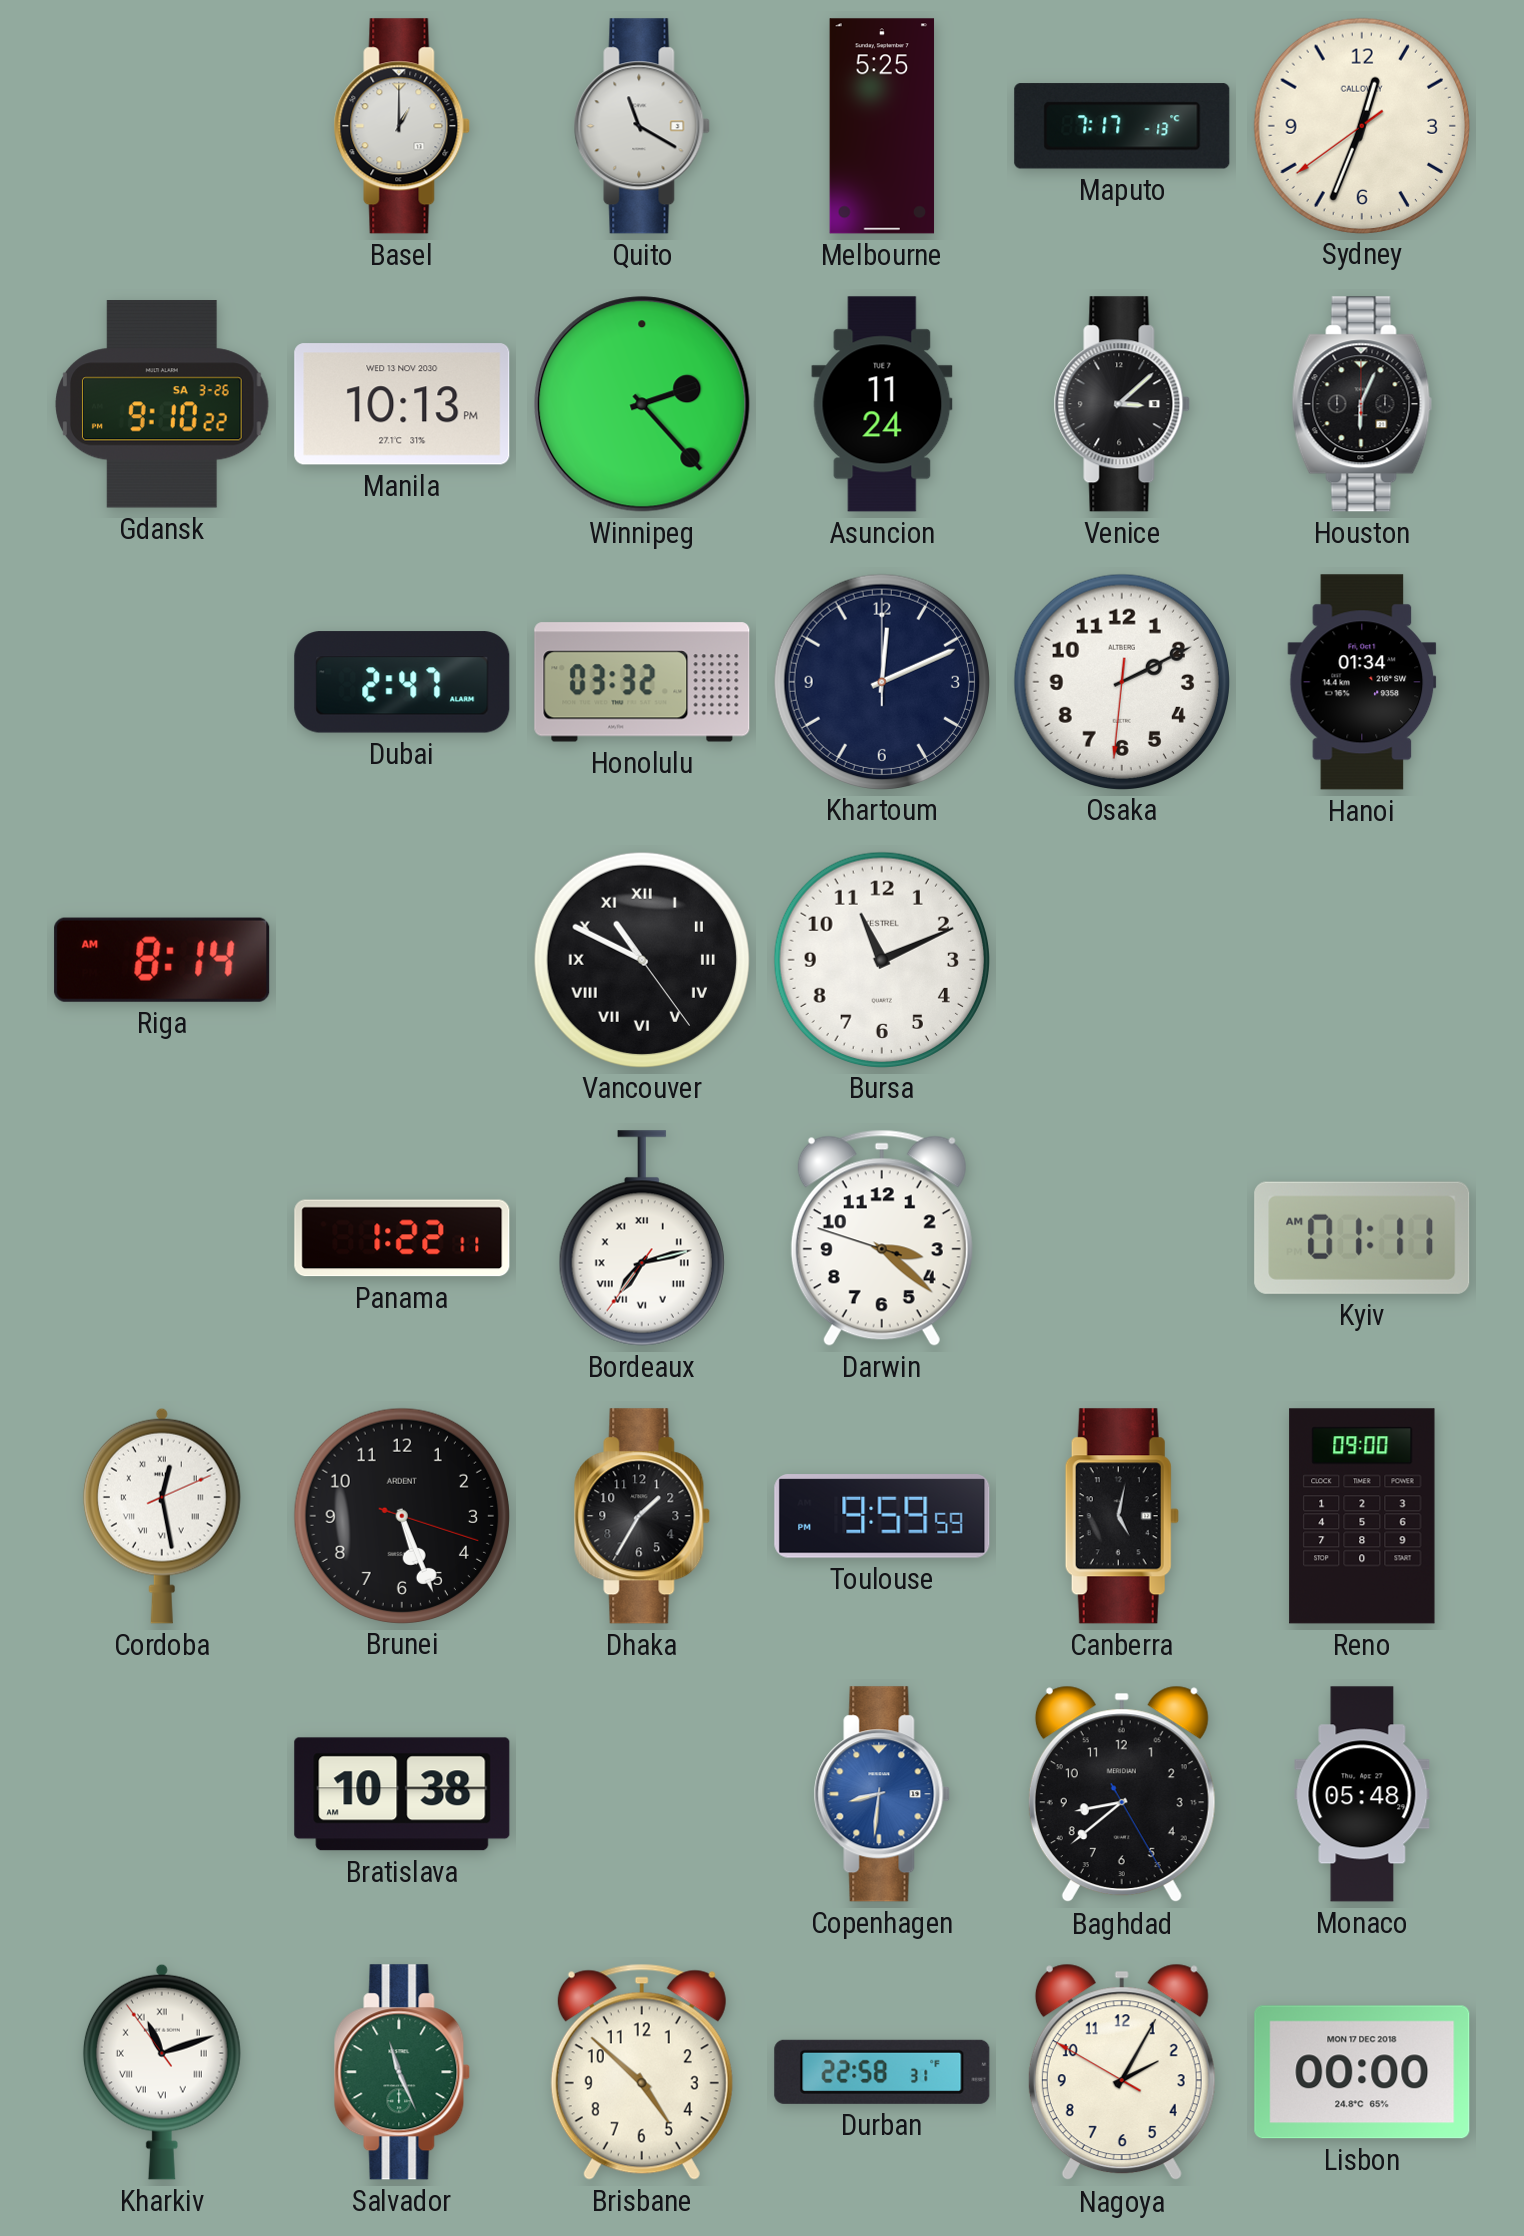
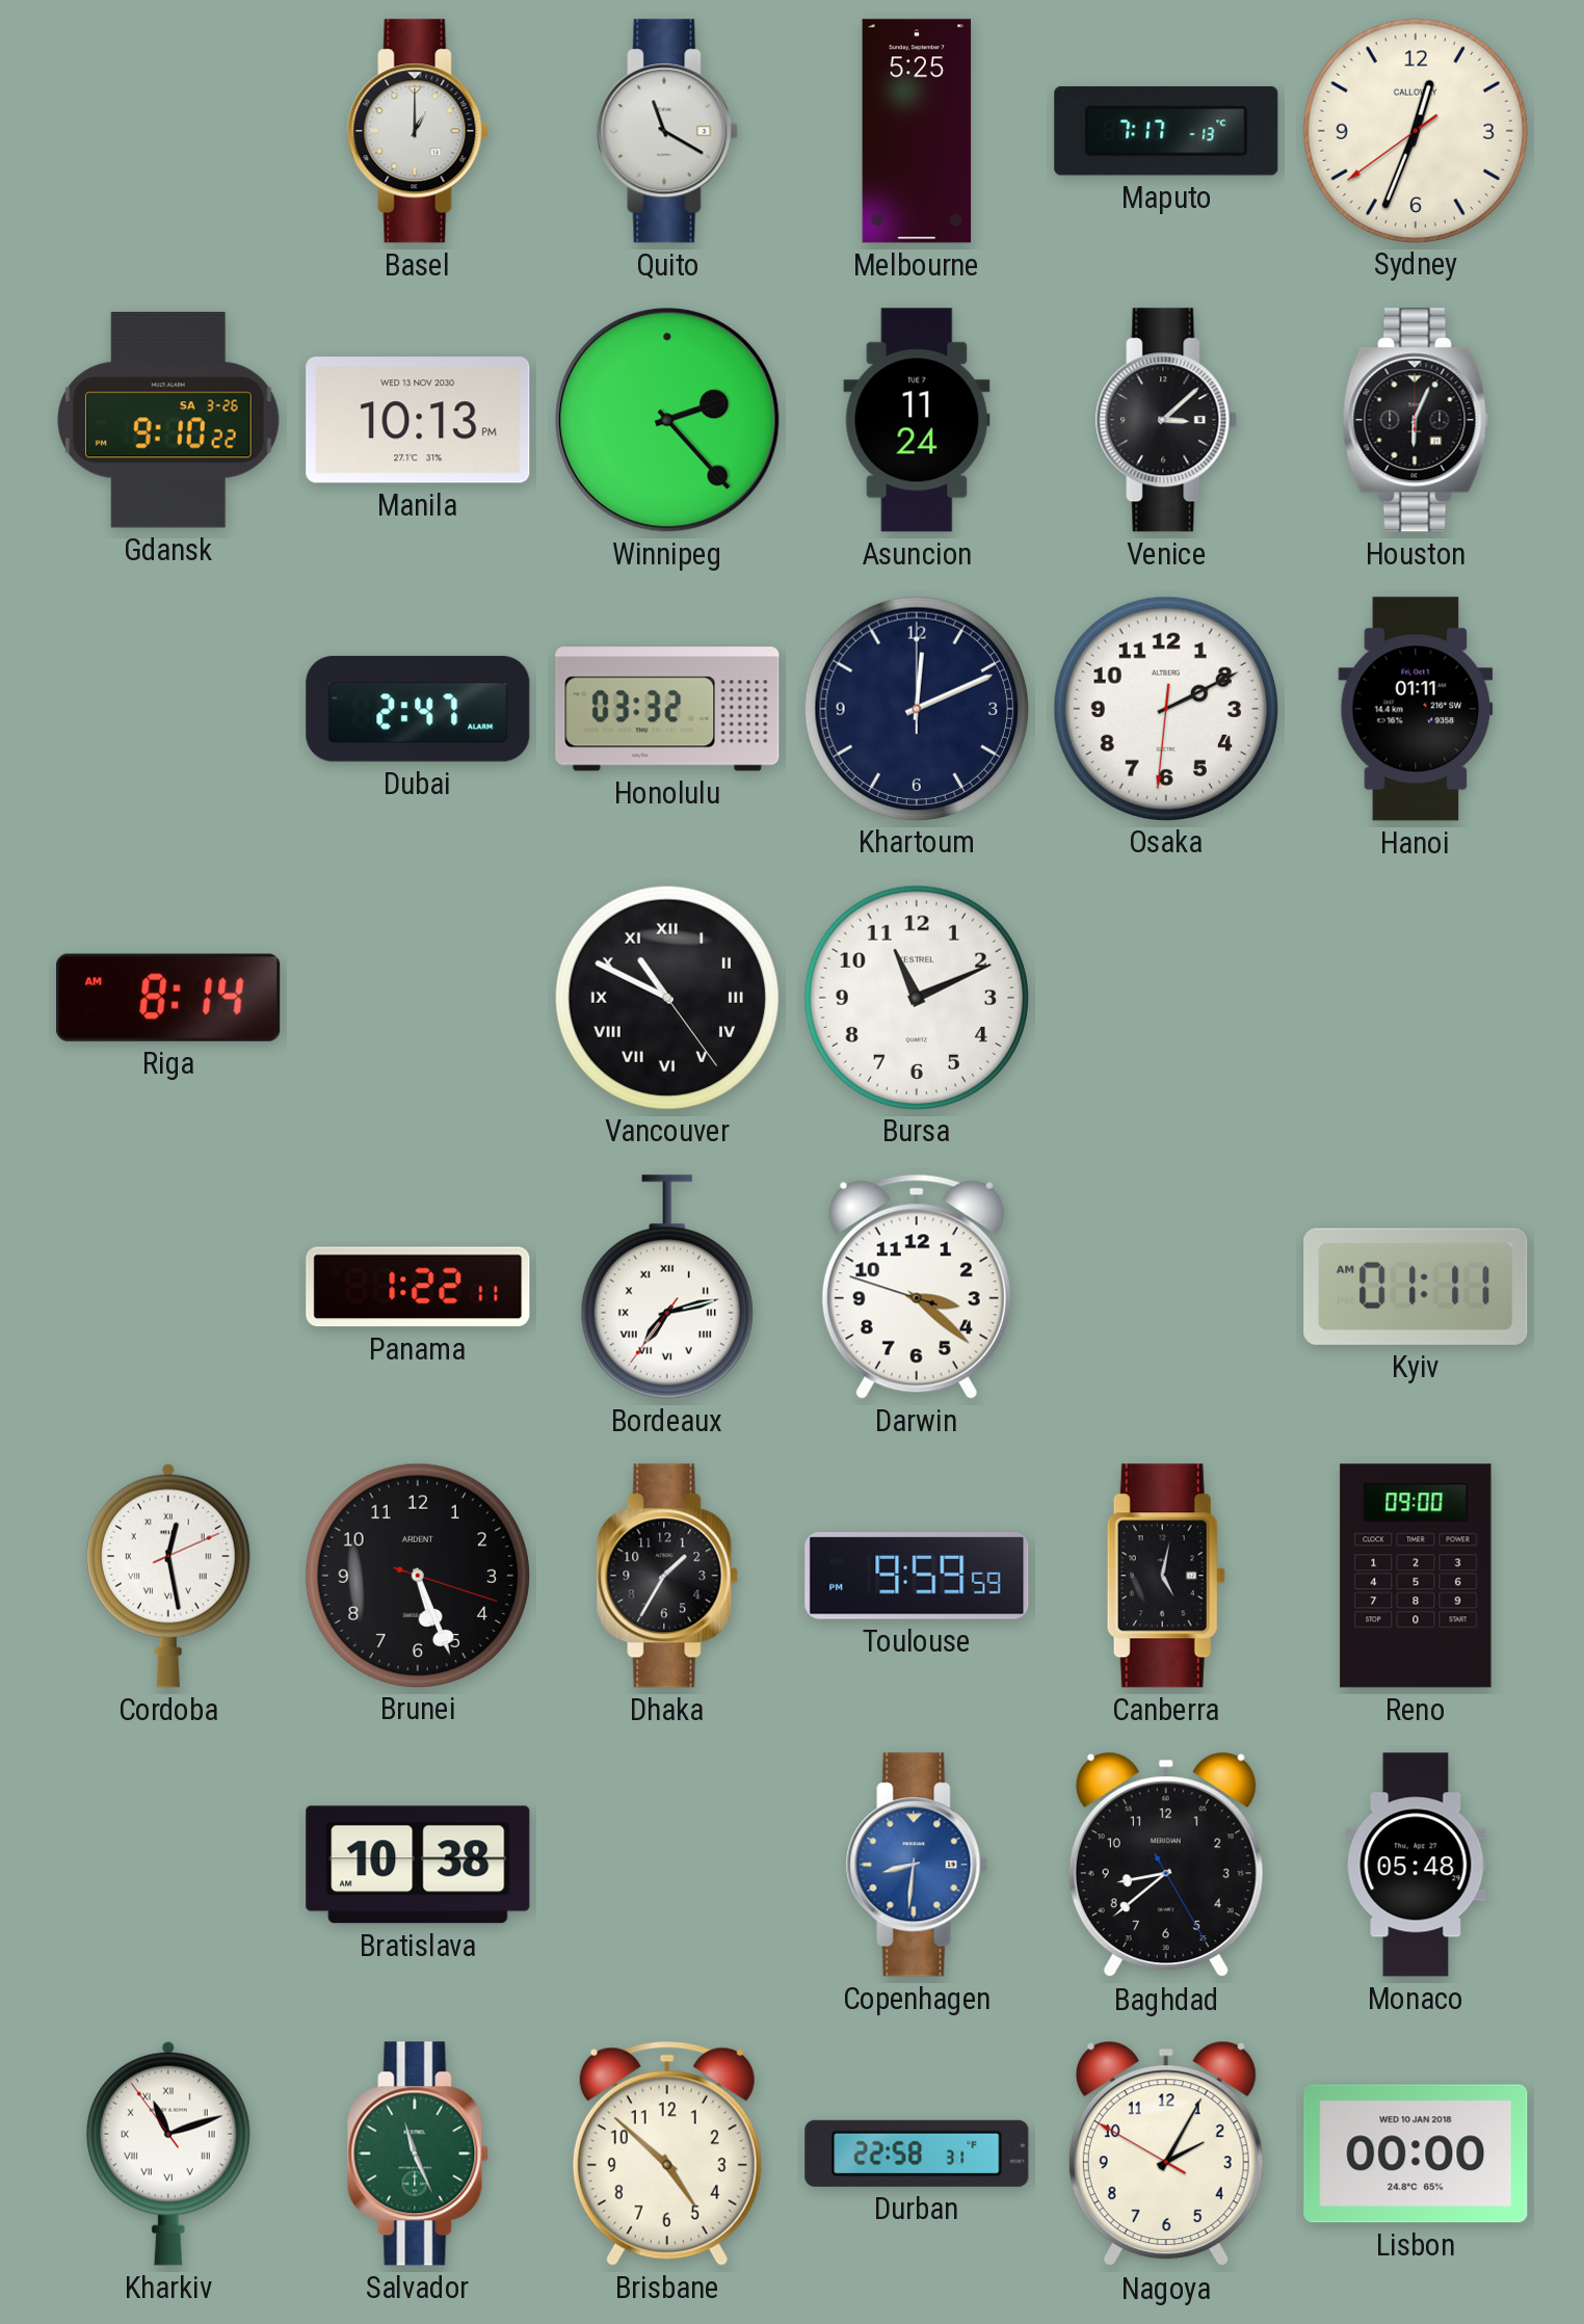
Hanoi: 01:34 -> 01:11 (1416, 709)
Lisbon date: MON 17 DEC 2018 -> WED 10 JAN 2018 (1416, 2154)
